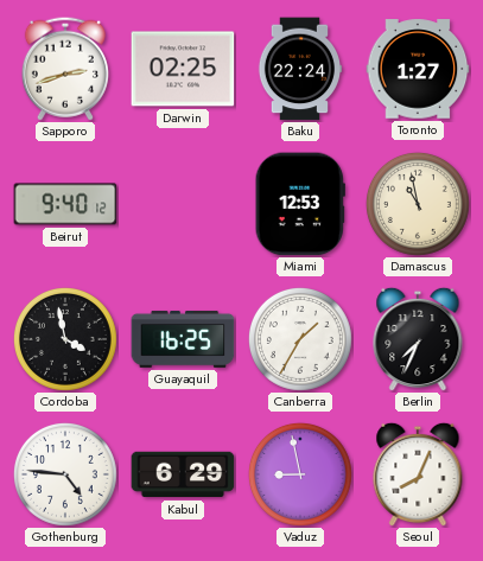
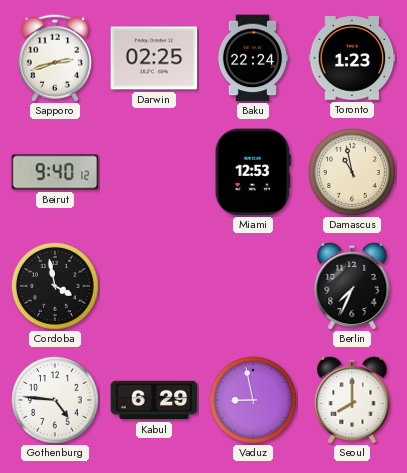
Toronto: 1:27 -> 1:23 (352, 58)
Guayaquil: 16:25 -> none (183, 339)
Canberra: 1:35 -> none (300, 339)
Seoul: 8:04 -> 8:00 (352, 400)
